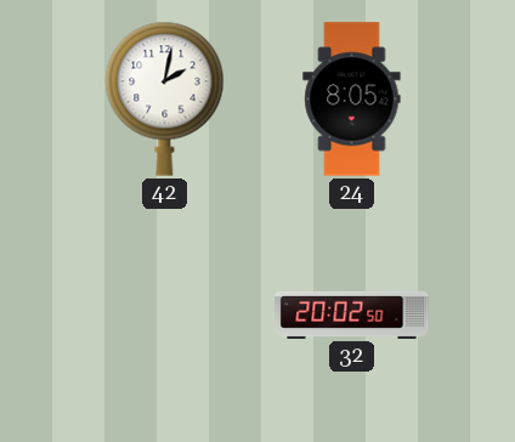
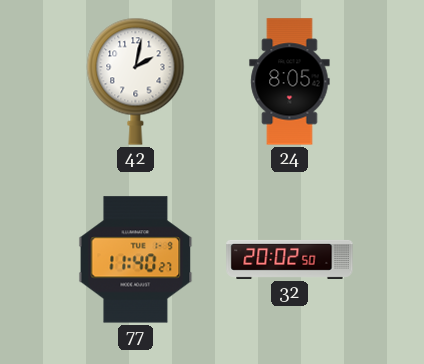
77: none -> 11:40 (136, 260)
